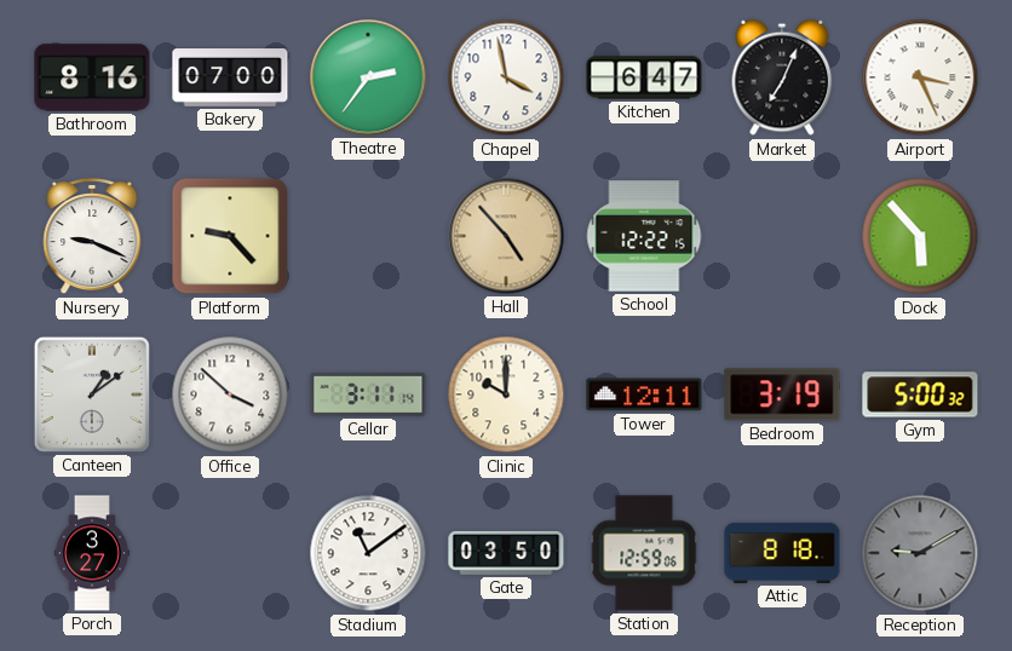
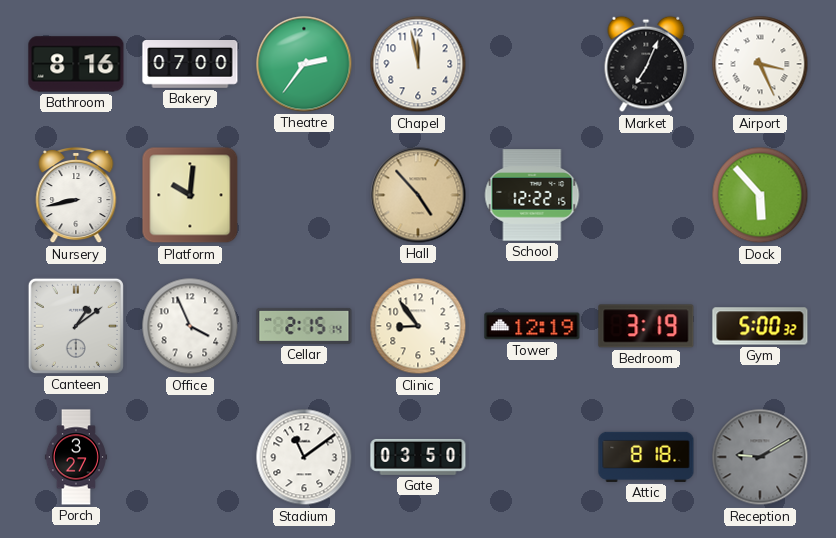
Chapel: 3:58 -> 11:58 (418, 64)
Kitchen: 6:47 -> none (644, 77)
Nursery: 9:19 -> 8:43 (76, 195)
Platform: 9:23 -> 10:01 (190, 195)
Office: 3:52 -> 3:56 (190, 326)
Cellar: 3:11 -> 2:15 (304, 326)
Clinic: 10:00 -> 8:54 (418, 326)
Tower: 12:11 -> 12:19 (532, 326)
Station: 12:59 -> none (644, 553)
